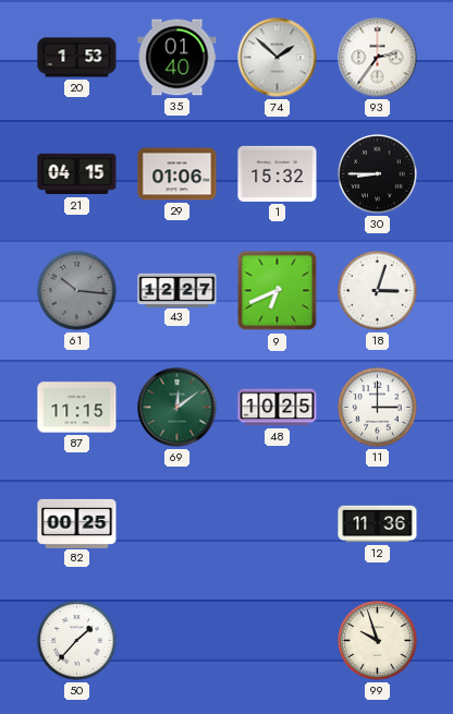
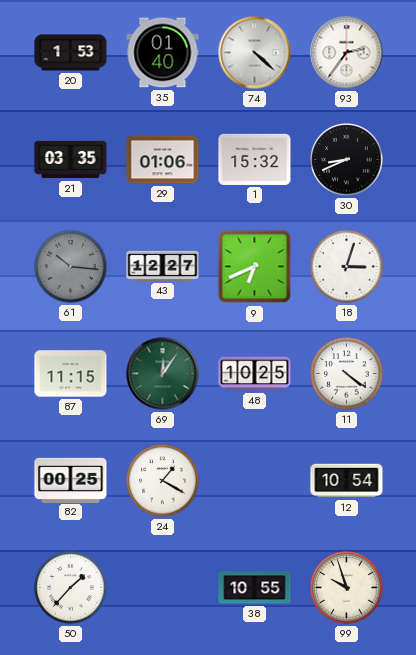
74: 1:52 -> 4:22 (255, 53)
21: 04:15 -> 03:35 (71, 160)
30: 8:45 -> 8:41 (347, 160)
69: 12:09 -> 12:06 (163, 374)
11: 3:00 -> 4:21 (347, 374)
24: none -> 1:20 (163, 481)
12: 11:36 -> 10:54 (347, 481)
38: none -> 10:55 (255, 588)
